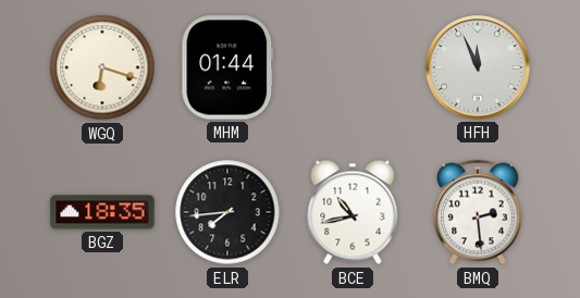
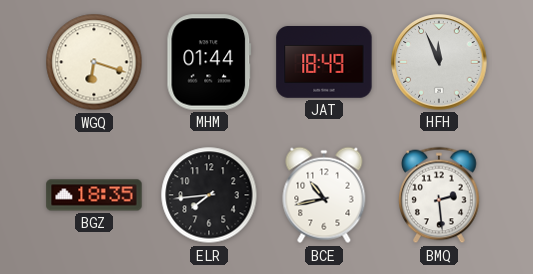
JAT: none -> 18:49 (324, 63)
